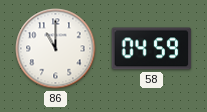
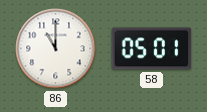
58: 04:59 -> 05:01 (152, 49)
